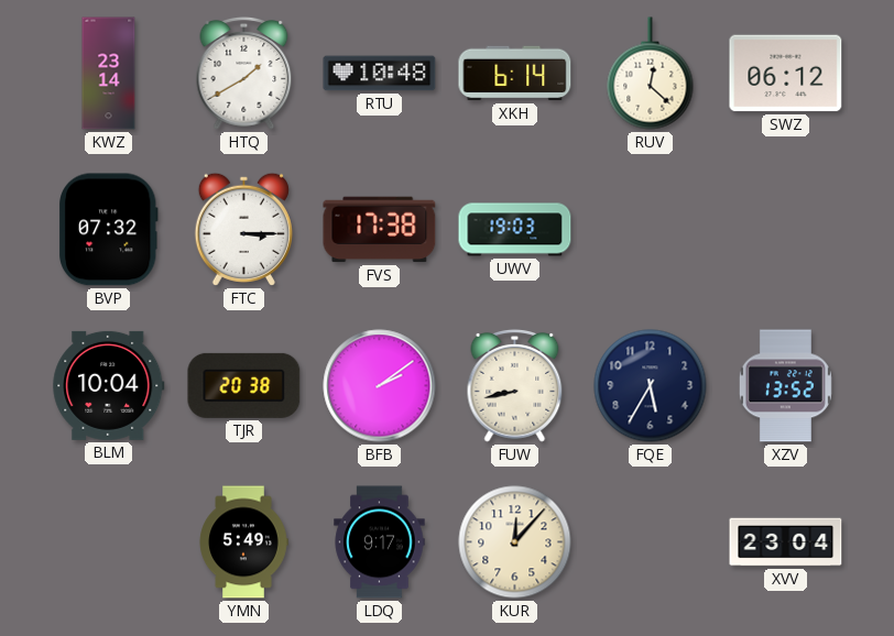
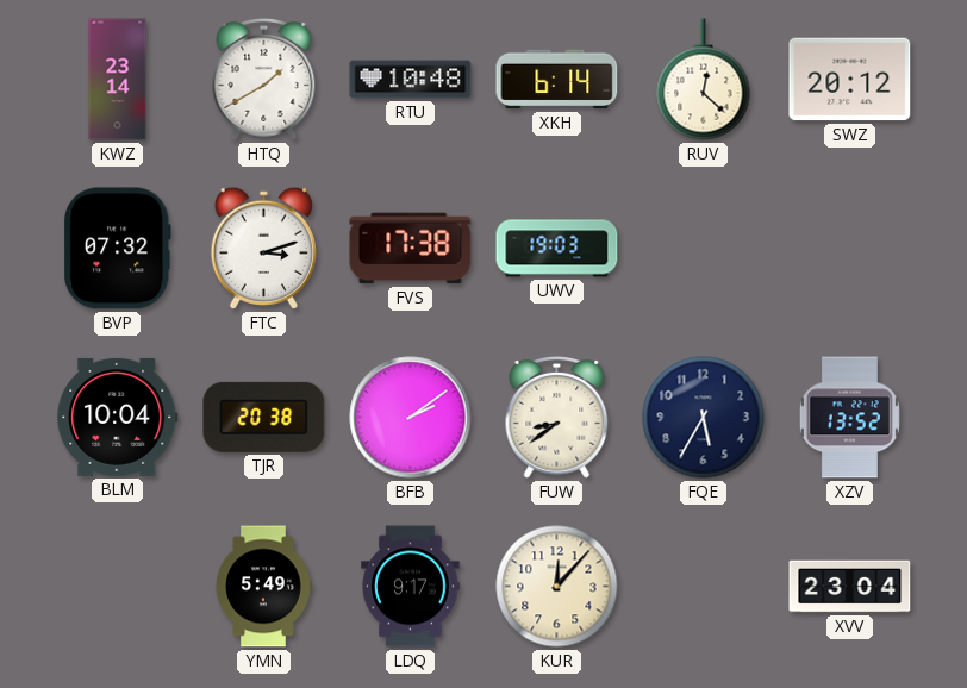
SWZ: 06:12 -> 20:12 (850, 80)
FTC: 3:15 -> 3:12 (263, 248)
FUW: 8:43 -> 8:39 (557, 418)
